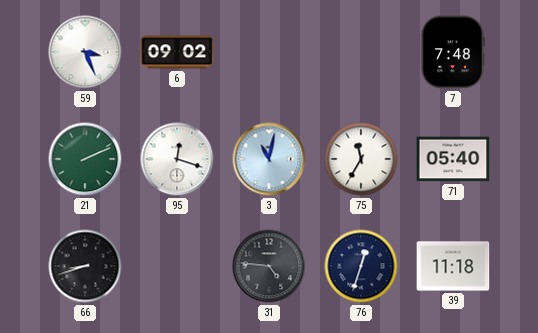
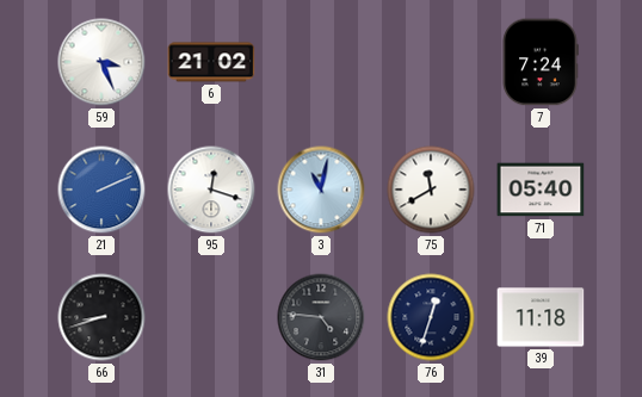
6: 09:02 -> 21:02 (211, 62)
7: 7:48 -> 7:24 (541, 62)
21 dial: green -> blue (101, 190)
75: 11:35 -> 11:40 (431, 190)
